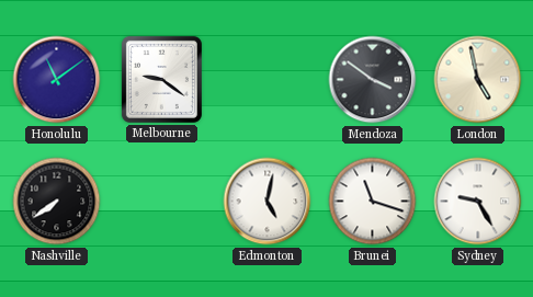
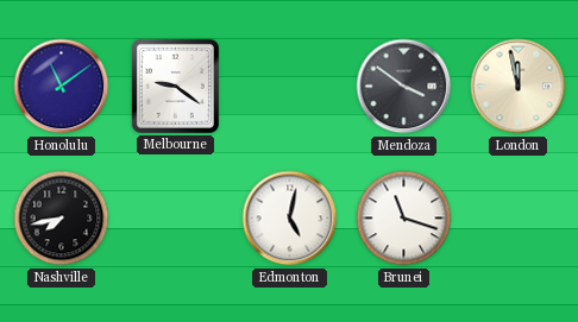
London: 4:58 -> 11:58 (519, 87)
Nashville: 7:39 -> 7:43 (62, 219)
Sydney: 9:25 -> none (478, 202)
